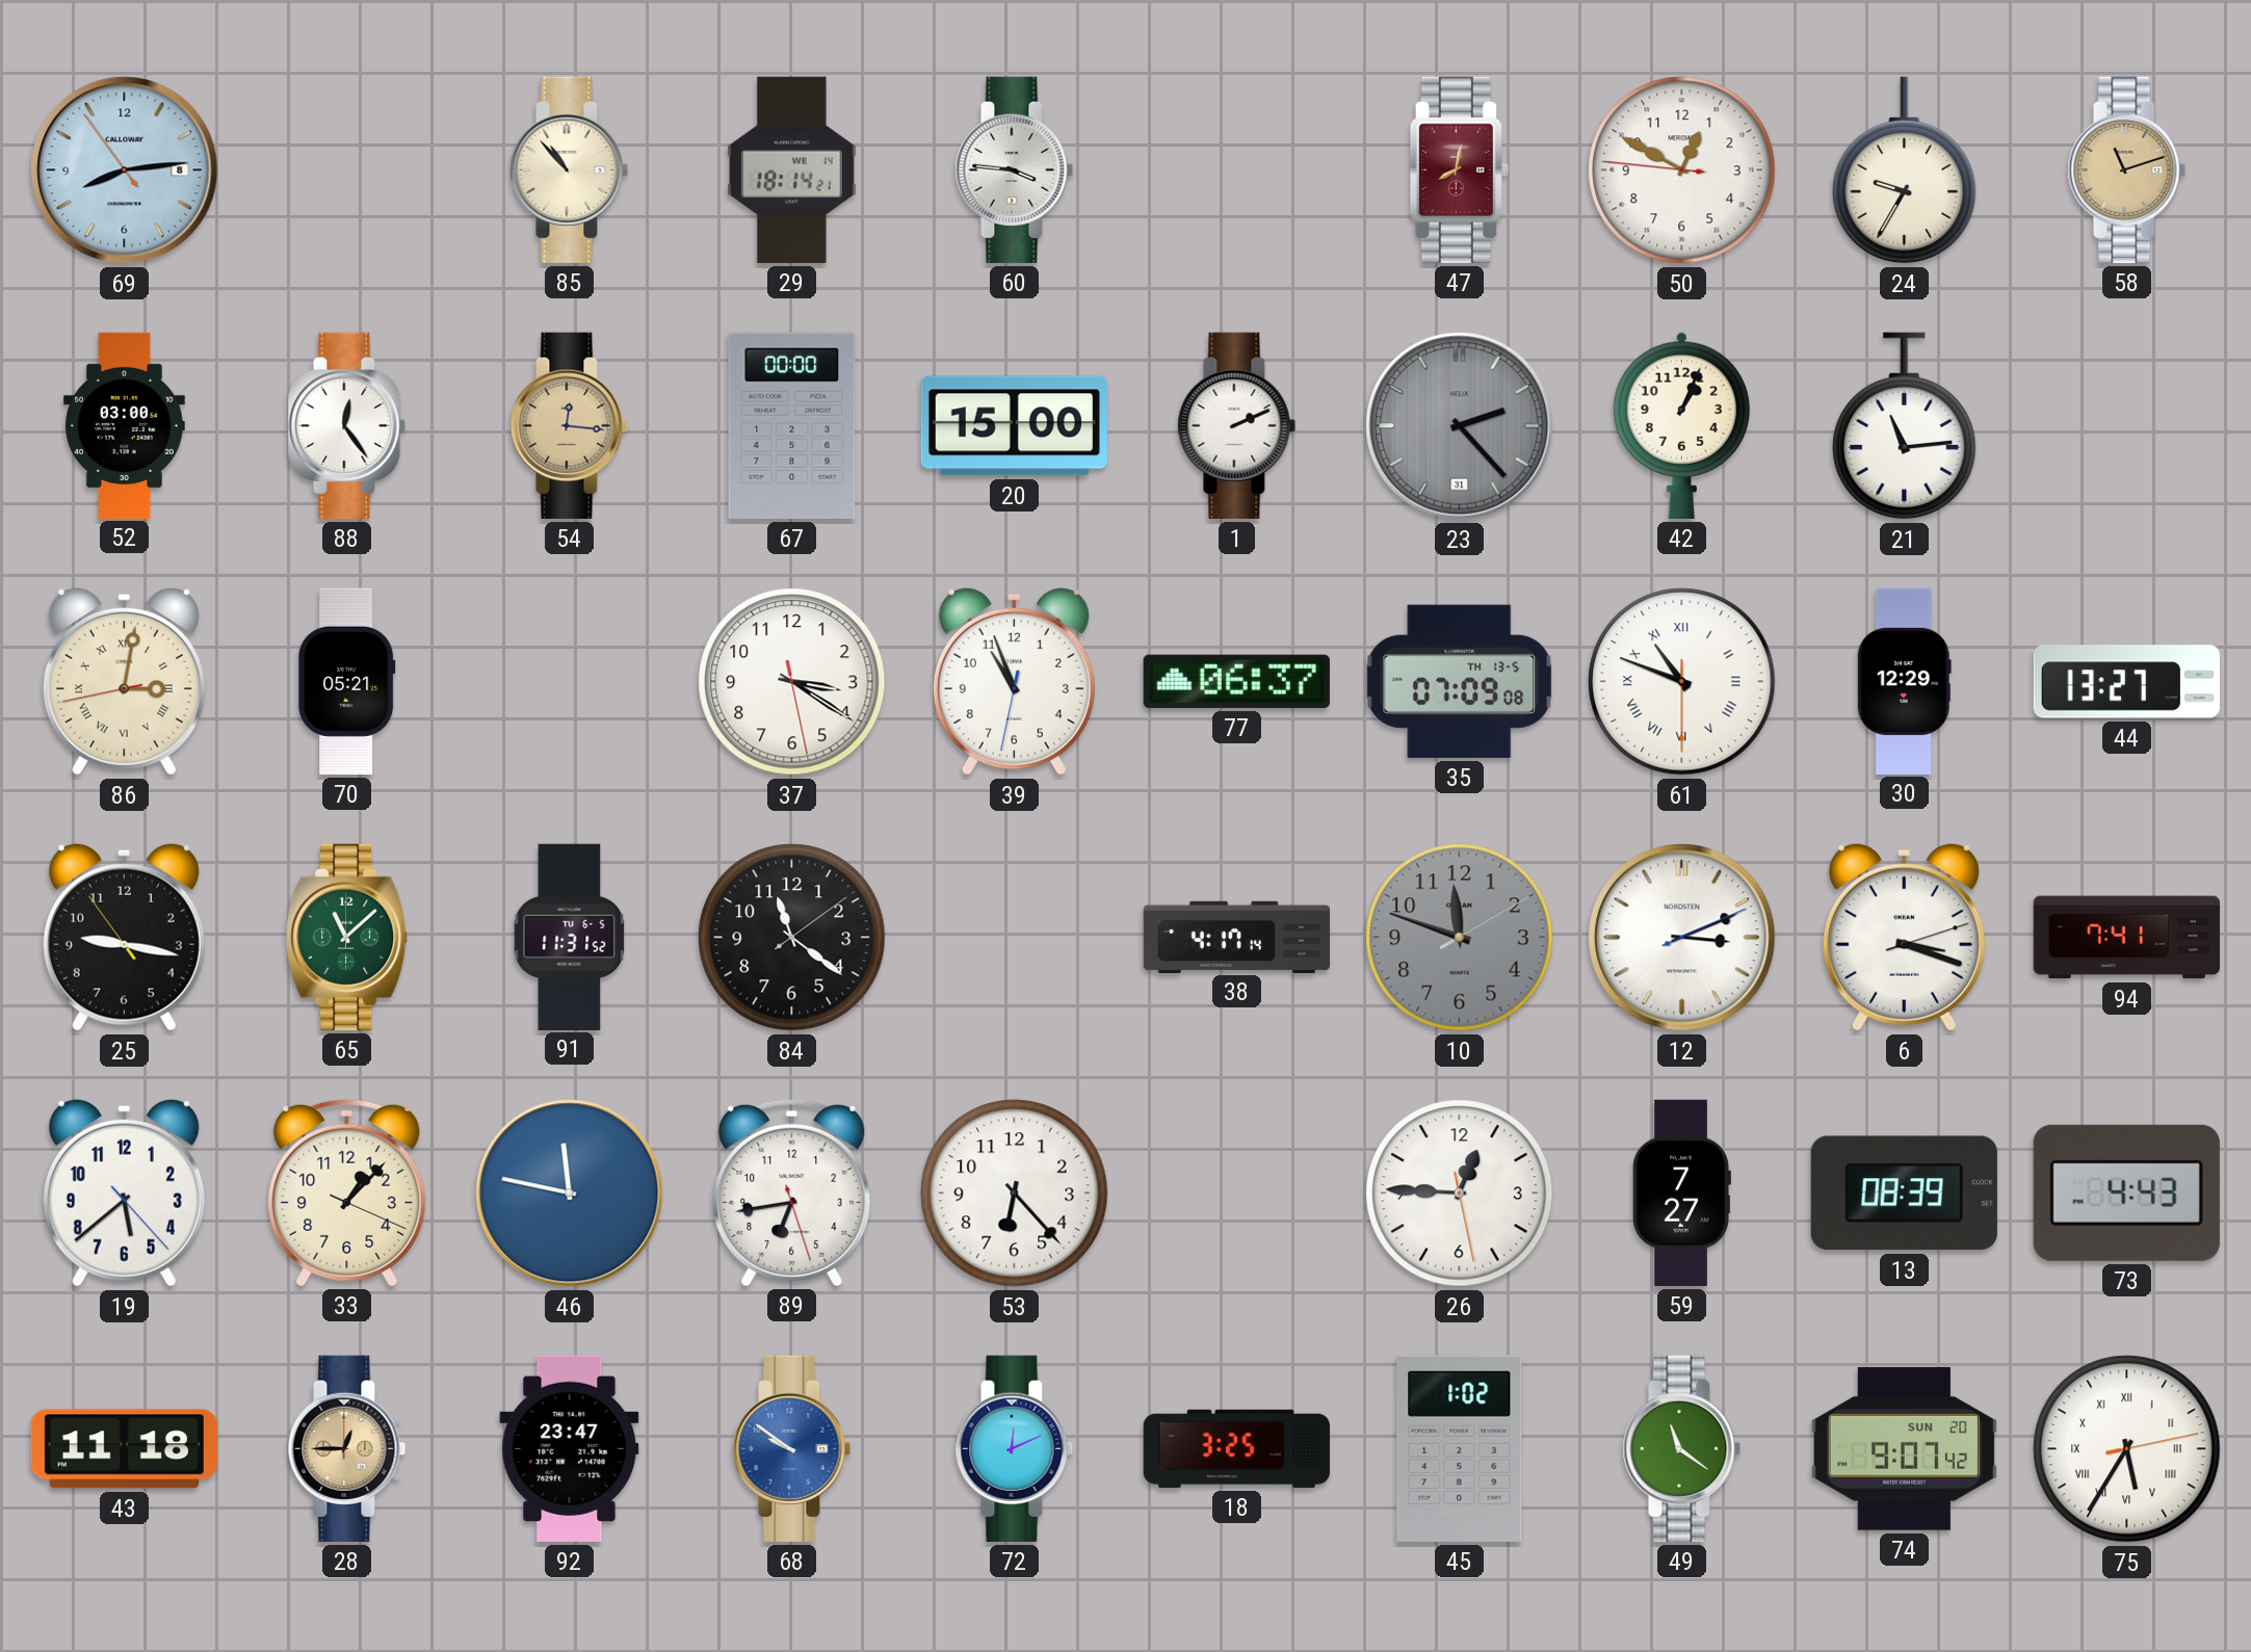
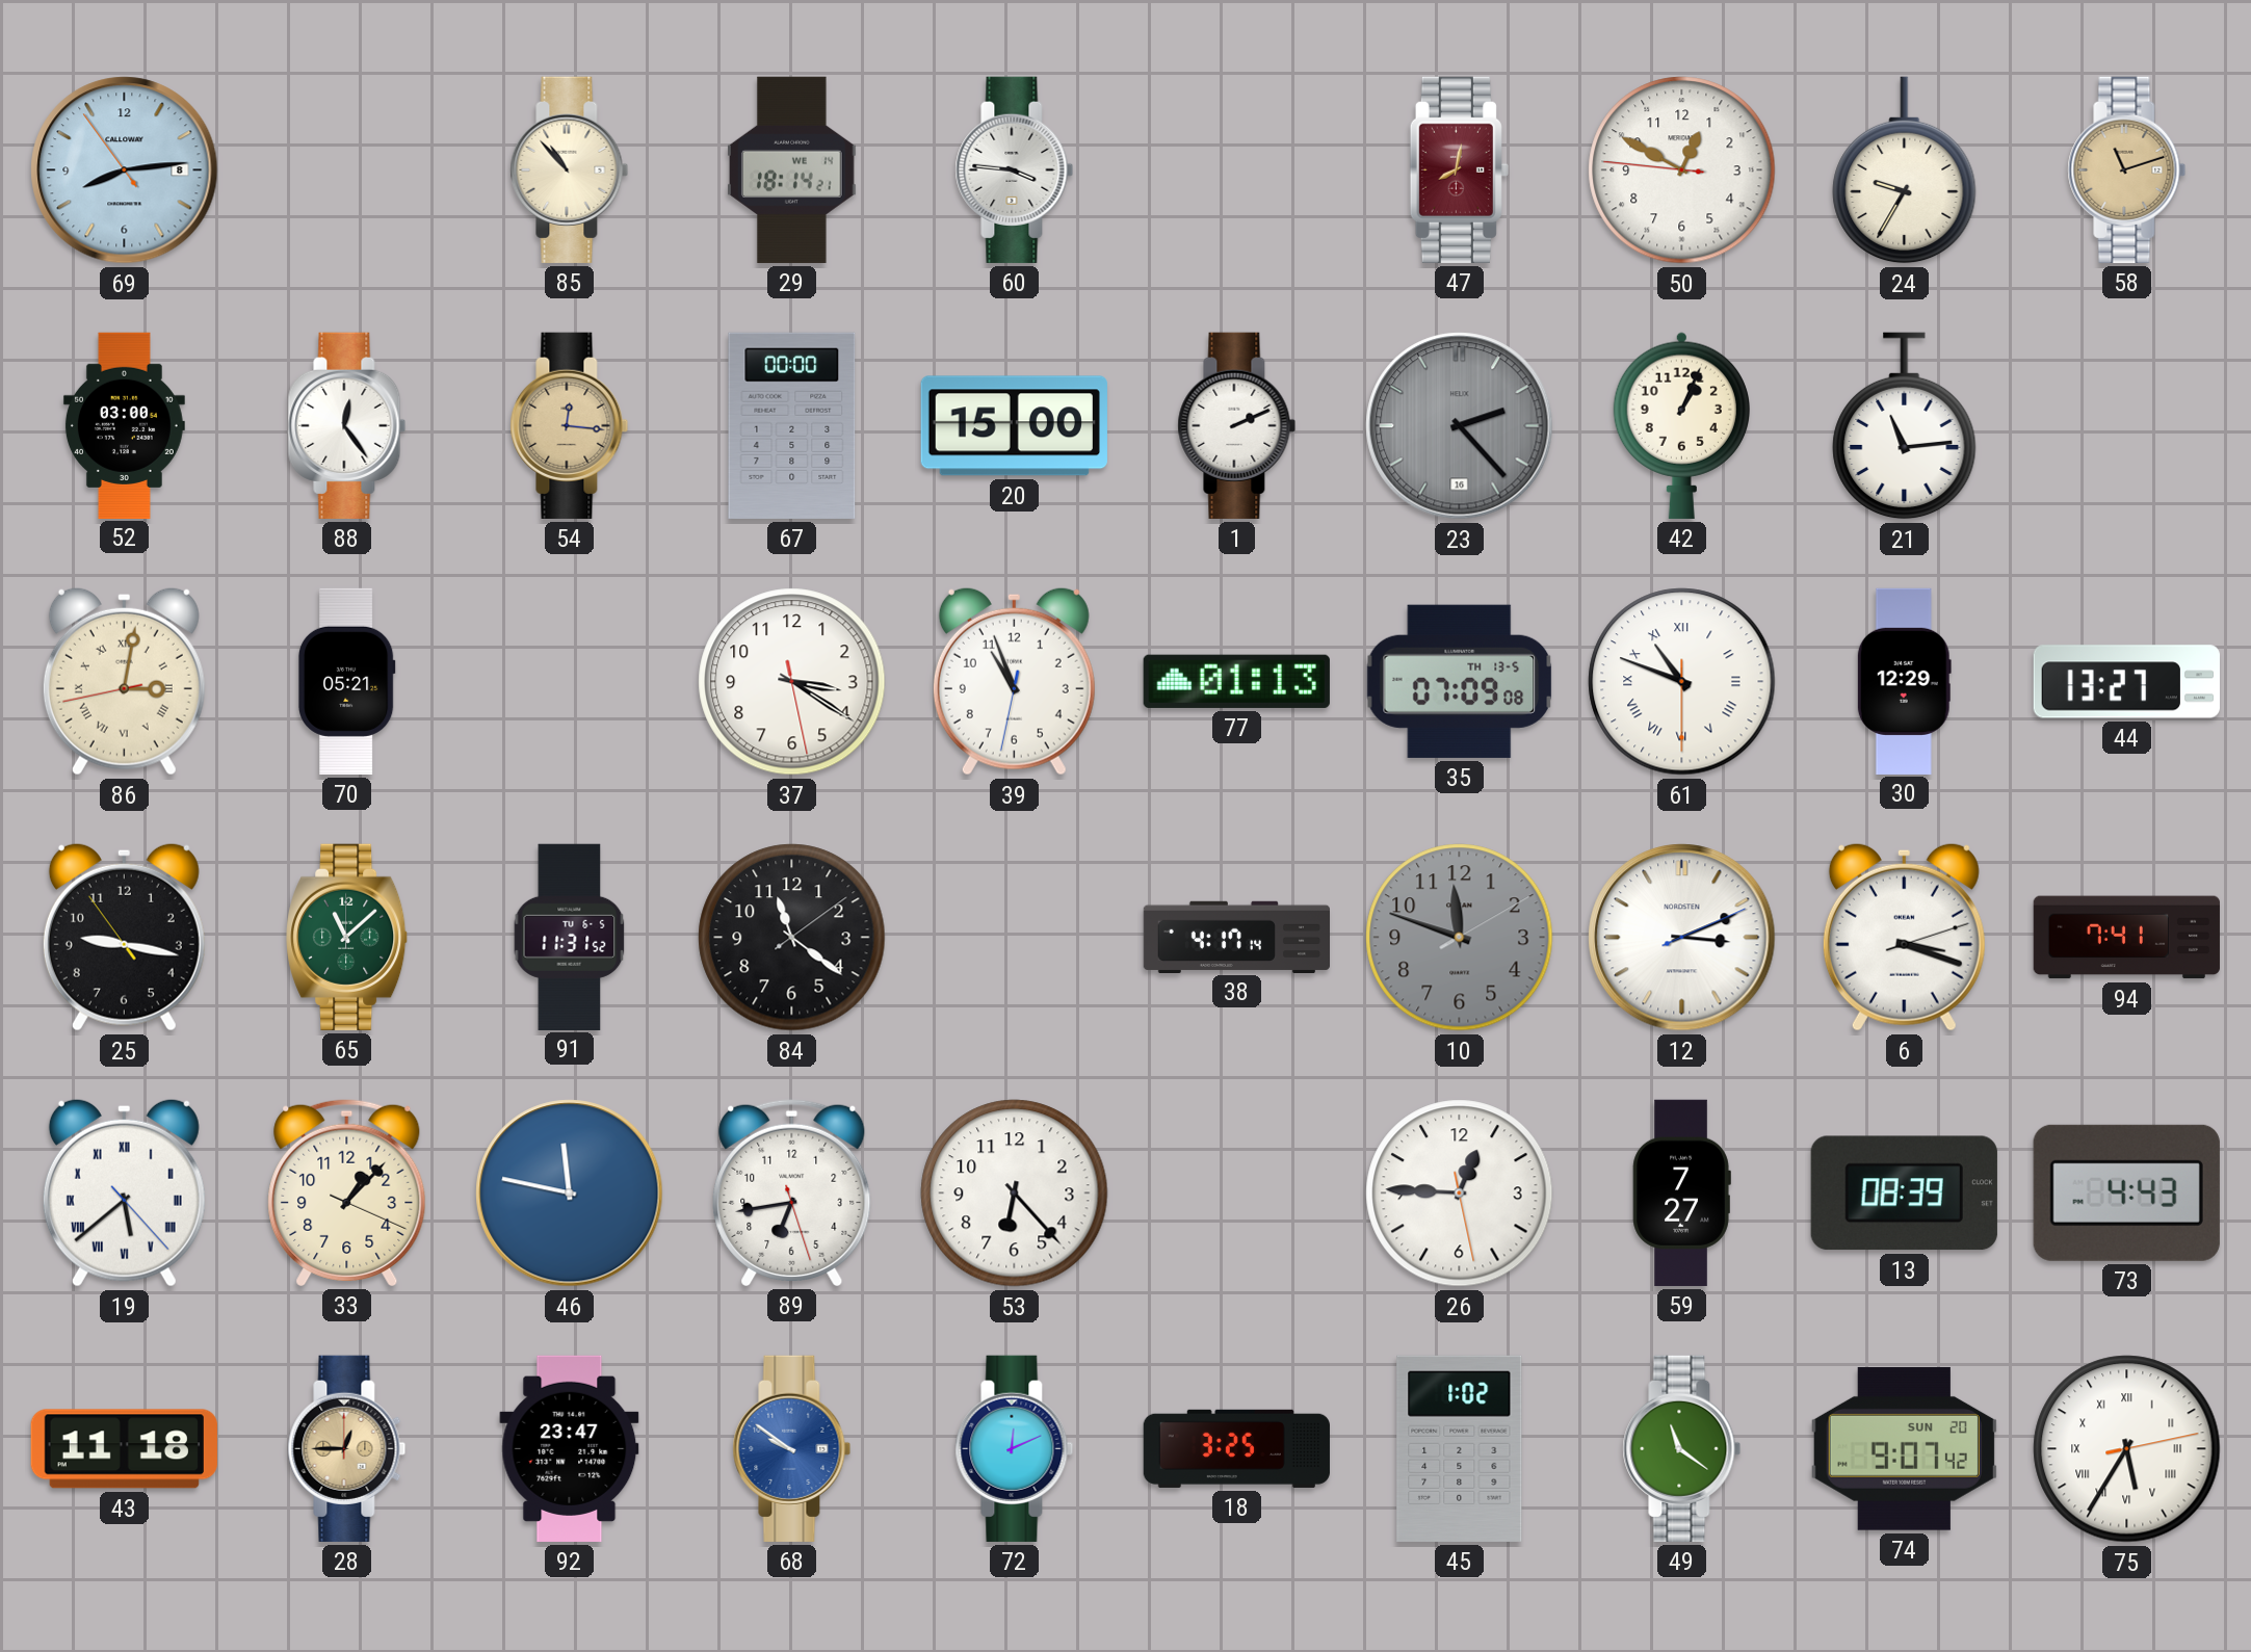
23 date: 31 -> 16 (1460, 426)
77: 06:37 -> 01:13 (1236, 681)
19 numerals: Arabic -> Roman (124, 1192)
